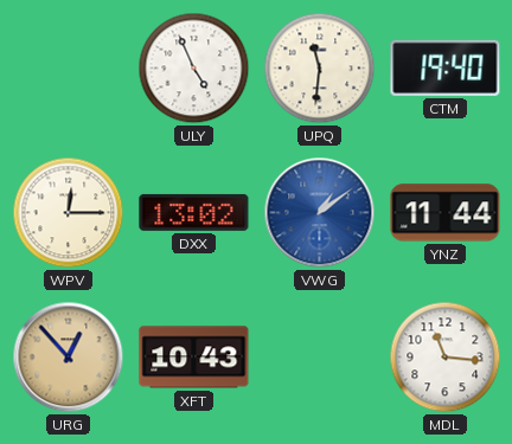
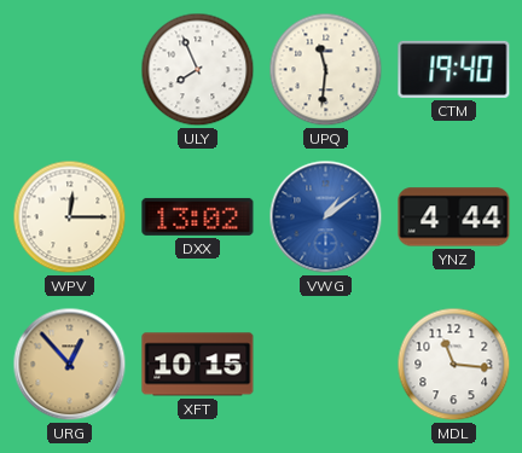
ULY: 4:56 -> 7:56 (198, 70)
YNZ: 11:44 -> 4:44 (454, 217)
XFT: 10:43 -> 10:15 (198, 365)
